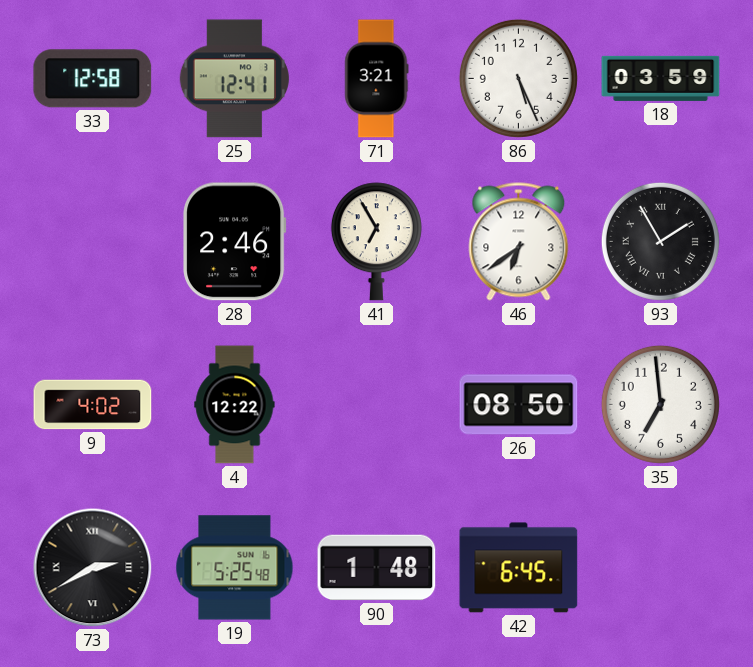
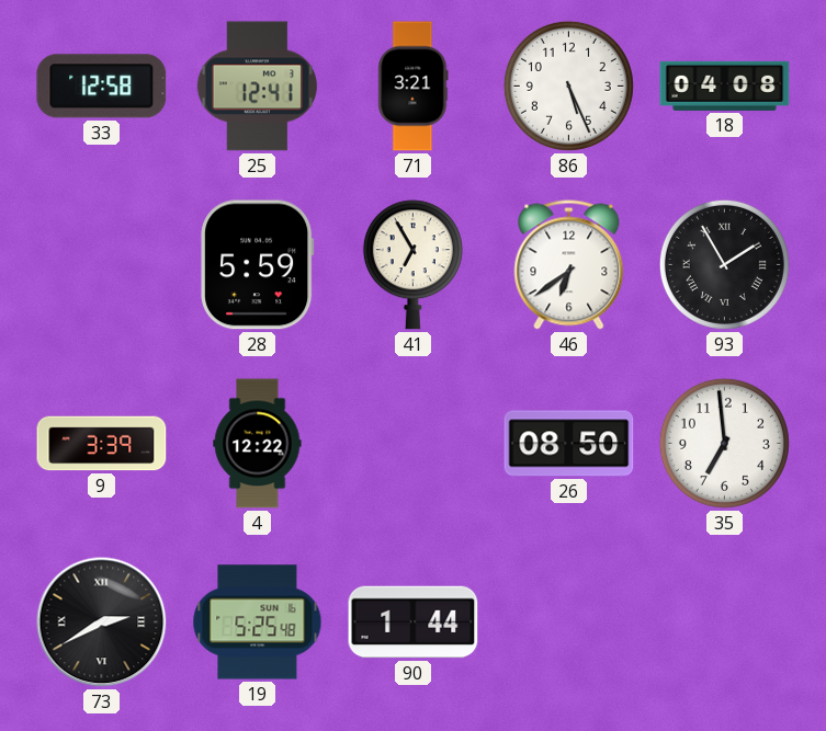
18: 03:59 -> 04:08 (725, 85)
28: 2:46 -> 5:59 (258, 265)
9: 4:02 -> 3:39 (102, 444)
90: 1:48 -> 1:44 (414, 623)
42: 6:45 -> none (519, 568)
